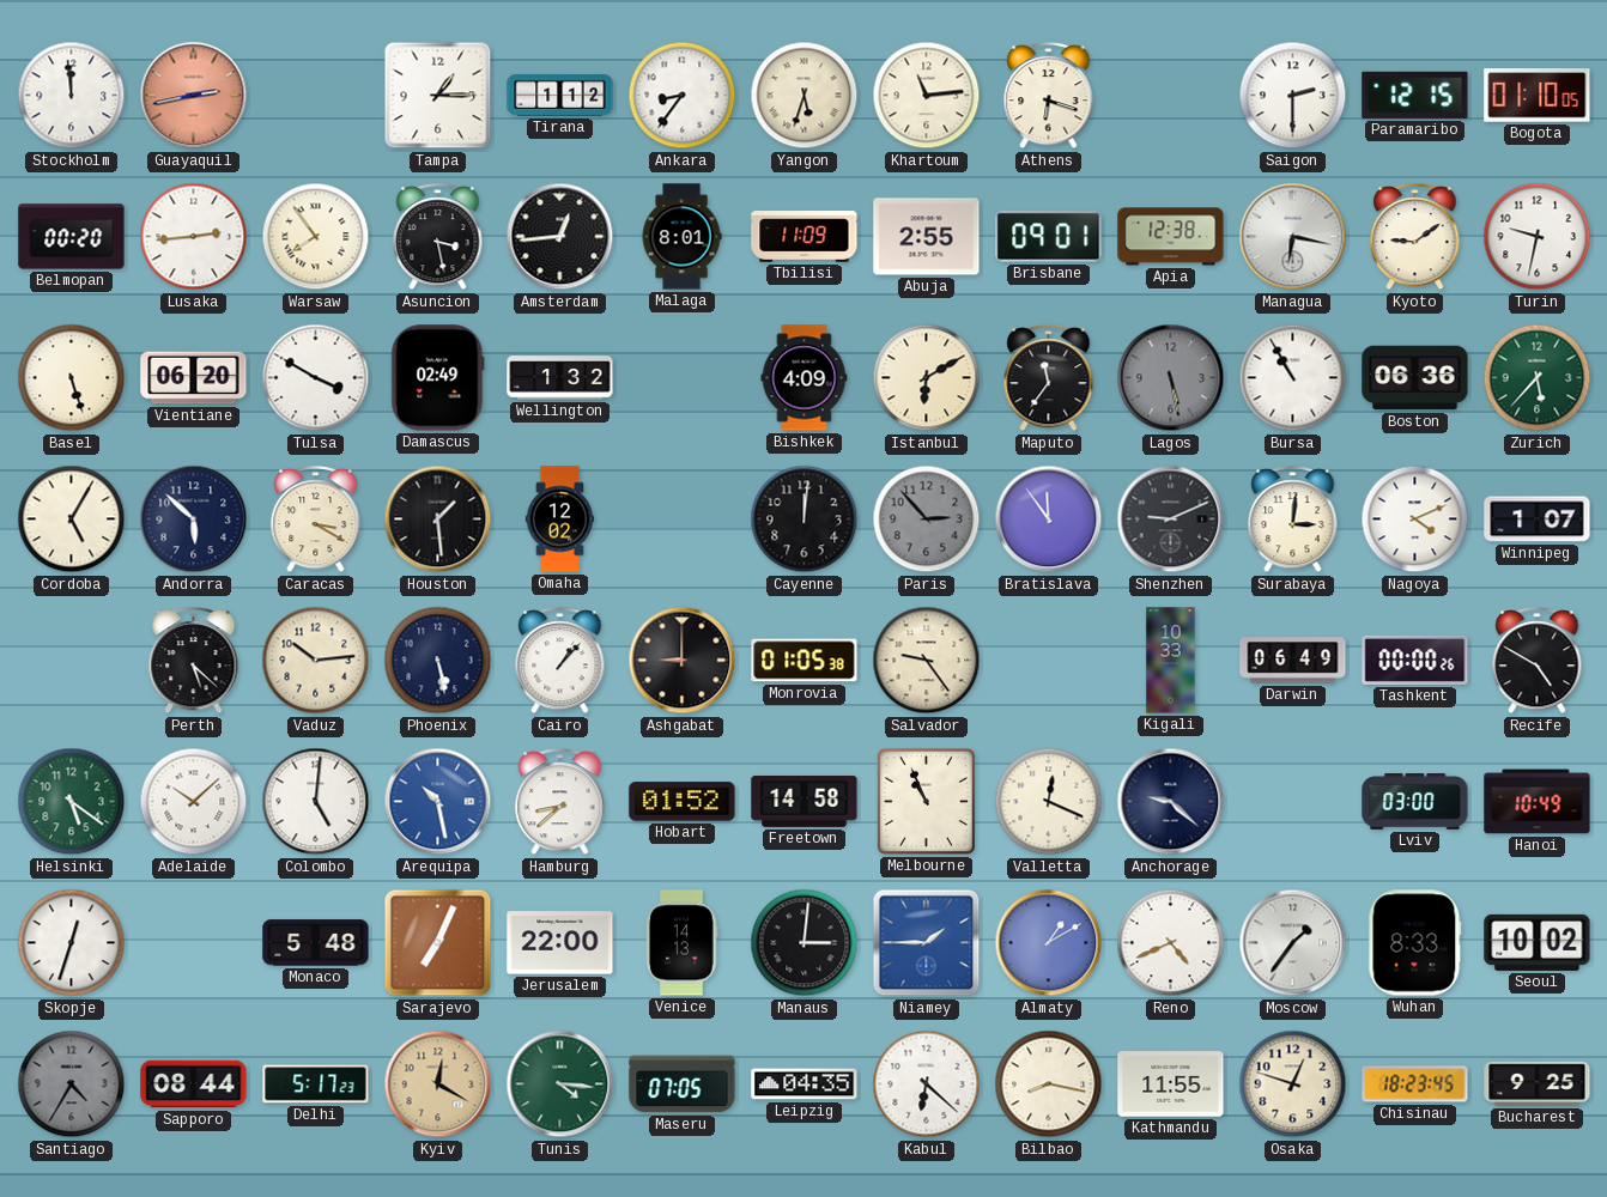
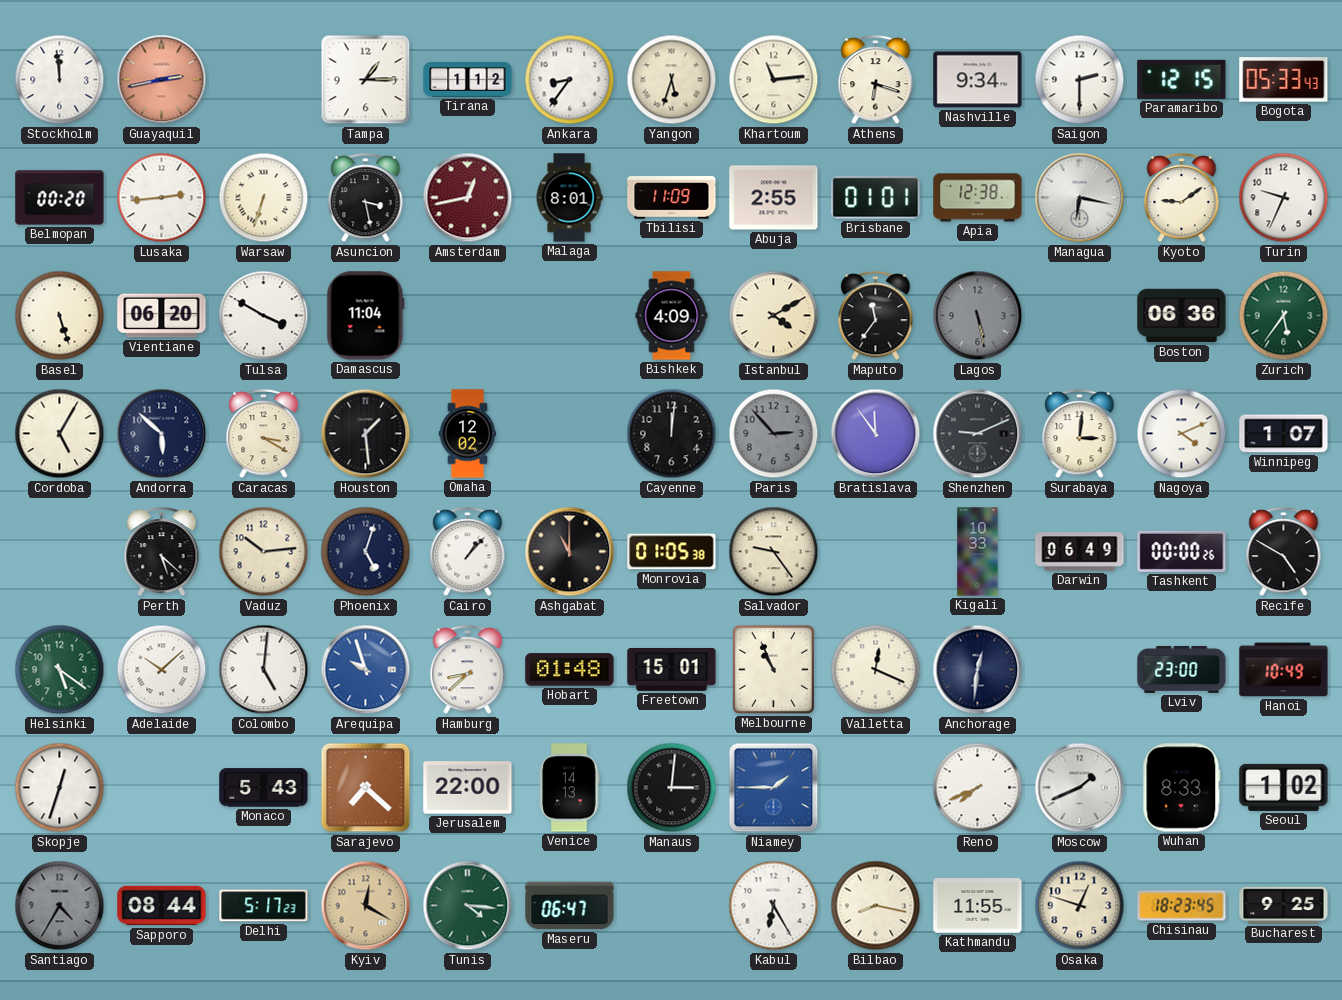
Nashville: none -> 9:34 (978, 80)
Bogota: 01:10 -> 05:33 (1284, 80)
Warsaw: 7:54 -> 6:33 (264, 198)
Amsterdam: 12:44 -> 12:43 (468, 198)
Amsterdam dial: black -> burgundy (468, 198)
Brisbane: 09:01 -> 01:01 (876, 198)
Turin: 9:32 -> 9:34 (1284, 198)
Damascus: 02:49 -> 11:04 (366, 316)
Wellington: 1:32 -> none (560, 378)
Istanbul: 6:10 -> 4:10 (774, 316)
Bursa: 10:55 -> none (1293, 378)
Zurich: 5:37 -> 5:36 (1284, 316)
Phoenix: 5:28 -> 5:03 (366, 552)
Ashgabat: 9:00 -> 11:00 (570, 552)
Arequipa: 10:28 -> 9:57 (366, 670)
Hobart: 01:52 -> 01:48 (570, 670)
Freetown: 14:58 -> 15:01 (672, 670)
Anchorage: 9:22 -> 12:31 (978, 670)
Lviv: 03:00 -> 23:00 (1182, 669)
Monaco: 5:48 -> 5:43 (264, 788)
Sarajevo: 7:04 -> 7:22 (366, 788)
Almaty: 1:10 -> none (1049, 943)
Reno: 4:41 -> 7:41 (978, 788)
Moscow: 1:36 -> 1:41 (1080, 788)
Seoul: 10:02 -> 1:02 (1284, 787)
Maseru: 07:05 -> 06:47 (570, 906)
Leipzig: 04:35 -> none (805, 1084)
Kabul: 6:22 -> 6:25 (774, 906)
